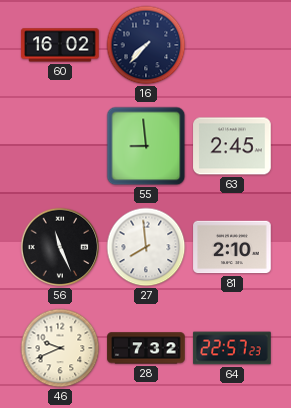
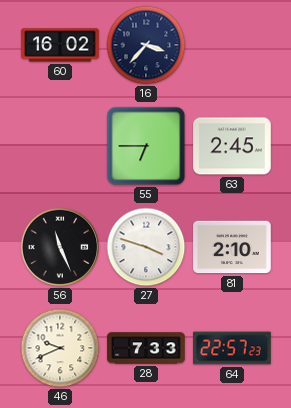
16: 7:37 -> 3:37 (146, 45)
55: 8:59 -> 6:45 (146, 146)
27: 7:59 -> 3:48 (146, 247)
28: 7:32 -> 7:33 (146, 348)
